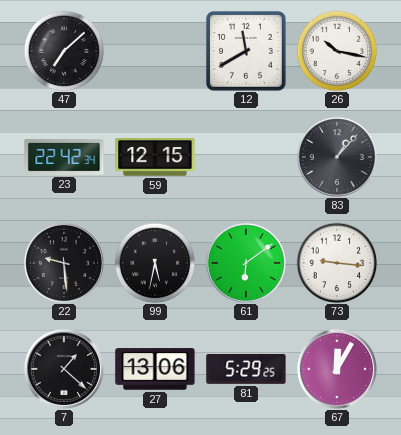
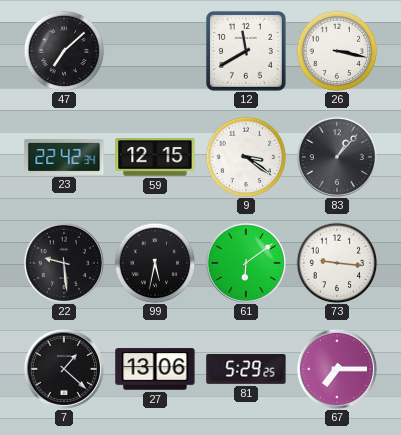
26: 10:17 -> 3:17 (337, 51)
9: none -> 3:21 (246, 157)
67: 12:05 -> 7:15 (337, 369)
